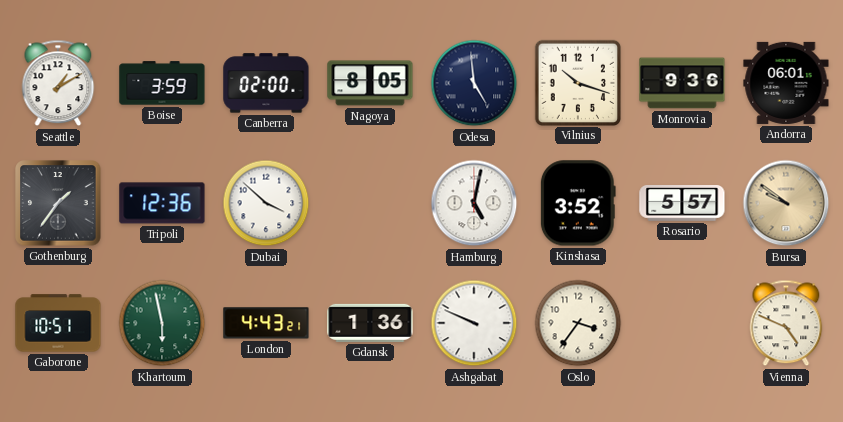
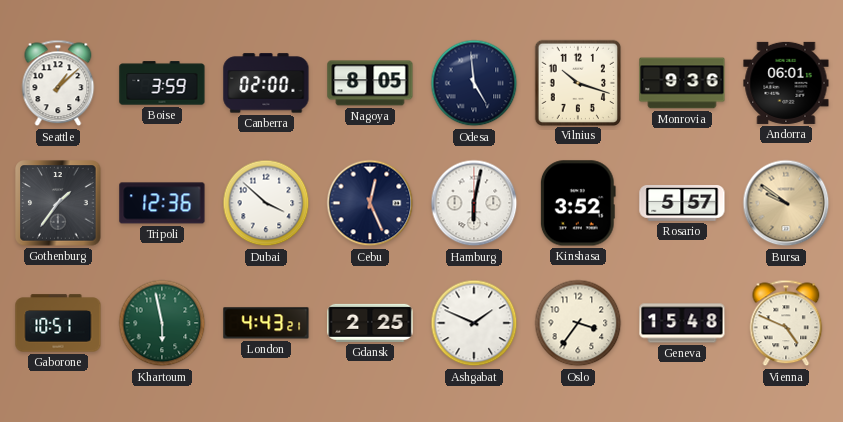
Seattle: 1:10 -> 1:08 (58, 83)
Cebu: none -> 12:26 (370, 203)
Hamburg: 5:02 -> 6:02 (474, 203)
Gdansk: 1:36 -> 2:25 (370, 323)
Ashgabat: 9:49 -> 1:49 (474, 323)
Geneva: none -> 15:48 (682, 323)
